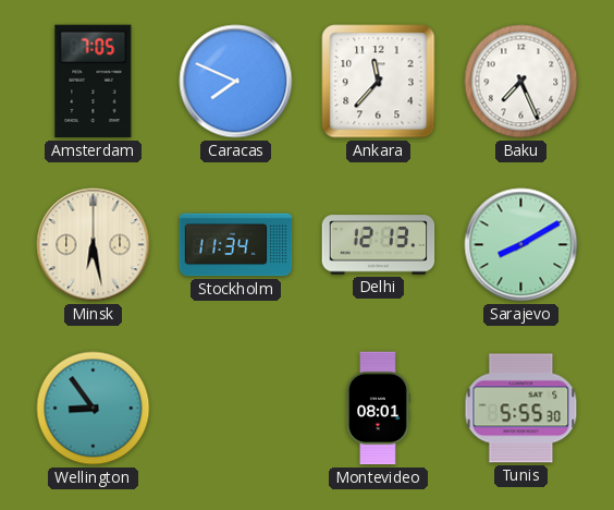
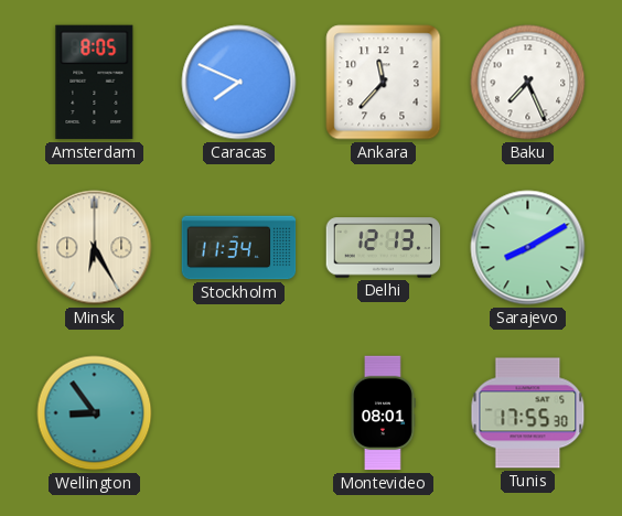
Amsterdam: 7:05 -> 8:05 (95, 83)
Minsk: 6:28 -> 6:25 (95, 248)
Tunis: 5:55 -> 17:55 (528, 413)
